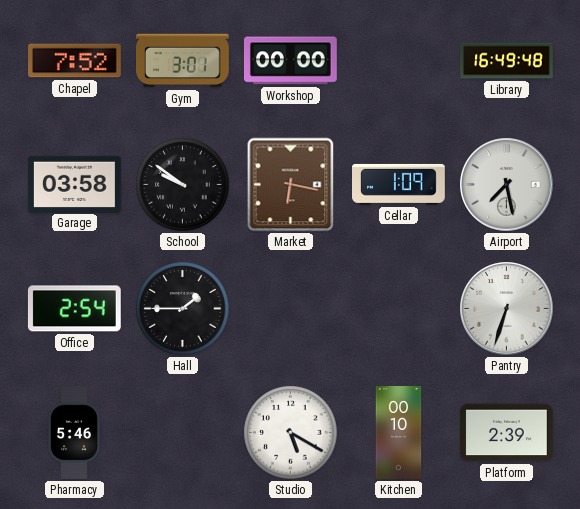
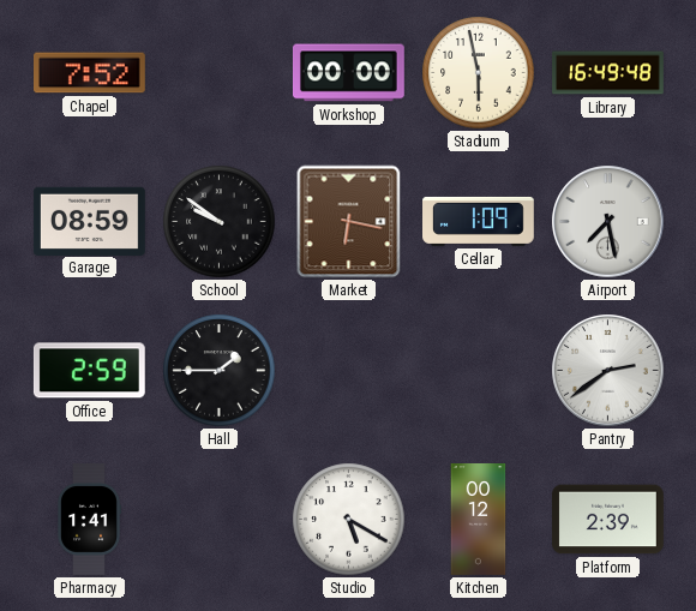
Gym: 3:01 -> none (183, 61)
Stadium: none -> 5:58 (479, 73)
Garage: 03:58 -> 08:59 (90, 221)
Office: 2:54 -> 2:59 (89, 371)
Pantry: 6:33 -> 2:39 (608, 371)
Pharmacy: 5:46 -> 1:41 (90, 520)
Kitchen: 00:10 -> 00:12 (479, 520)
